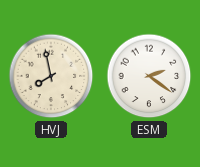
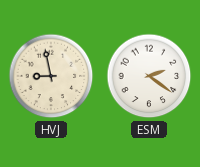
HVJ: 7:58 -> 8:58 (51, 76)
